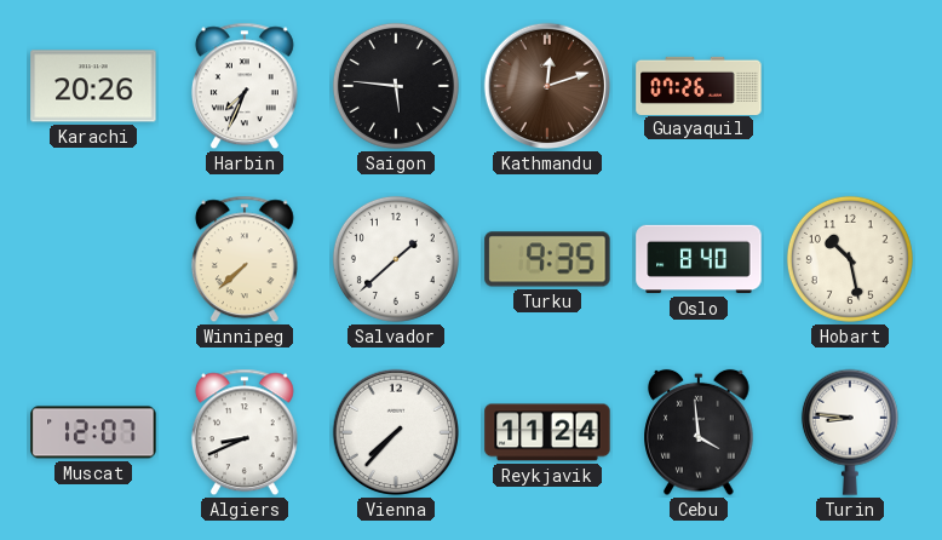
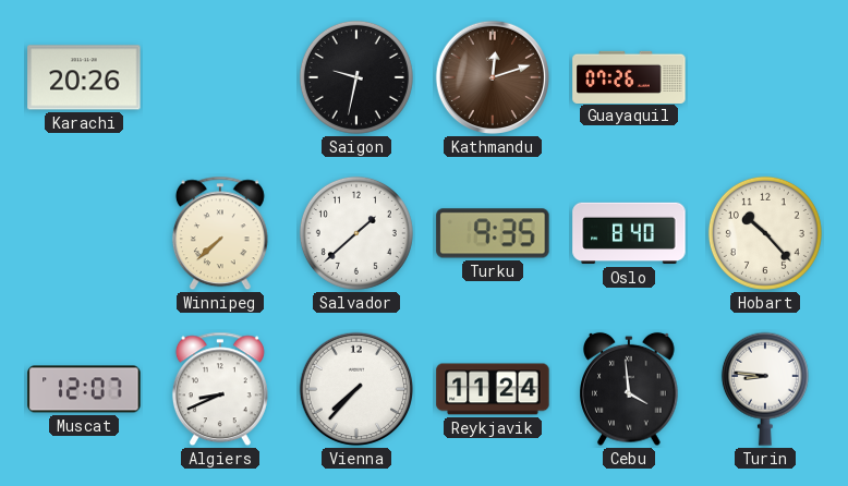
Harbin: 7:34 -> none (245, 86)
Saigon: 5:46 -> 9:32 (356, 77)
Hobart: 10:28 -> 10:23 (765, 233)
